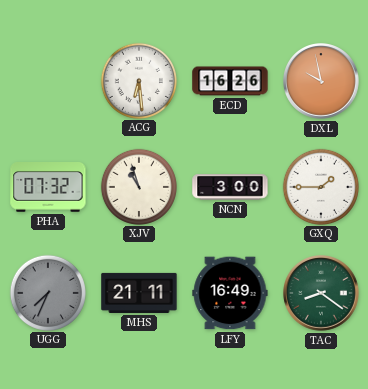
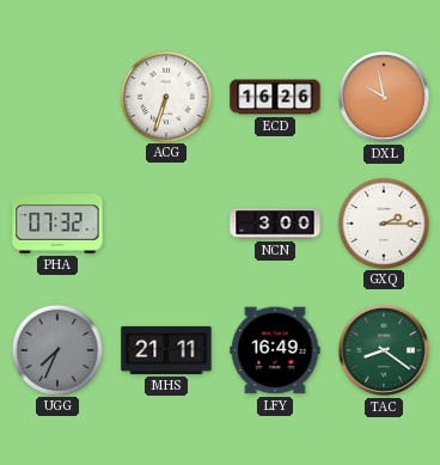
ACG: 6:29 -> 6:33 (165, 96)
XJV: 10:57 -> none (138, 186)
GXQ: 1:45 -> 2:15 (383, 222)
